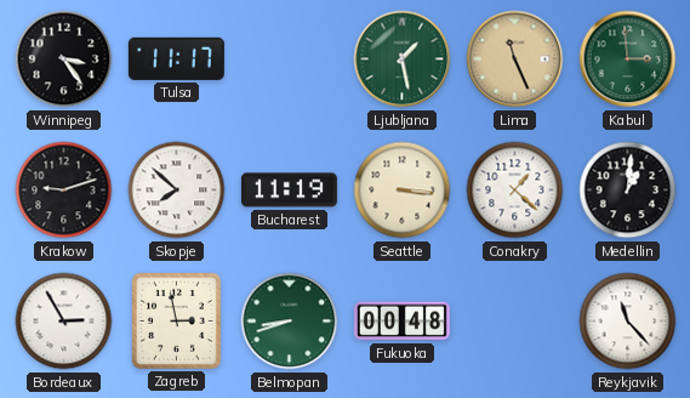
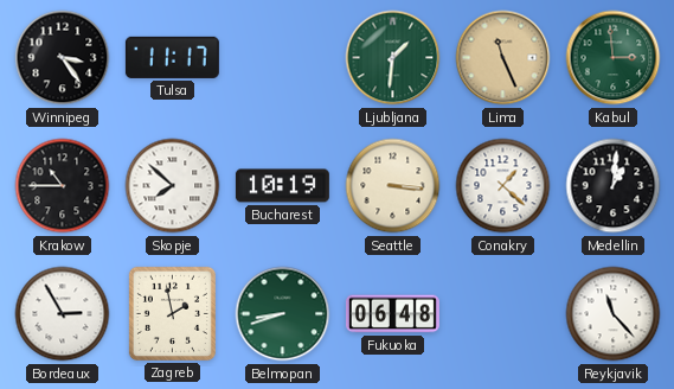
Ljubljana: 1:28 -> 1:31 (393, 58)
Krakow: 9:12 -> 10:45 (63, 186)
Bucharest: 11:19 -> 10:19 (282, 186)
Zagreb: 2:58 -> 1:58 (172, 313)
Fukuoka: 00:48 -> 06:48 (392, 314)
